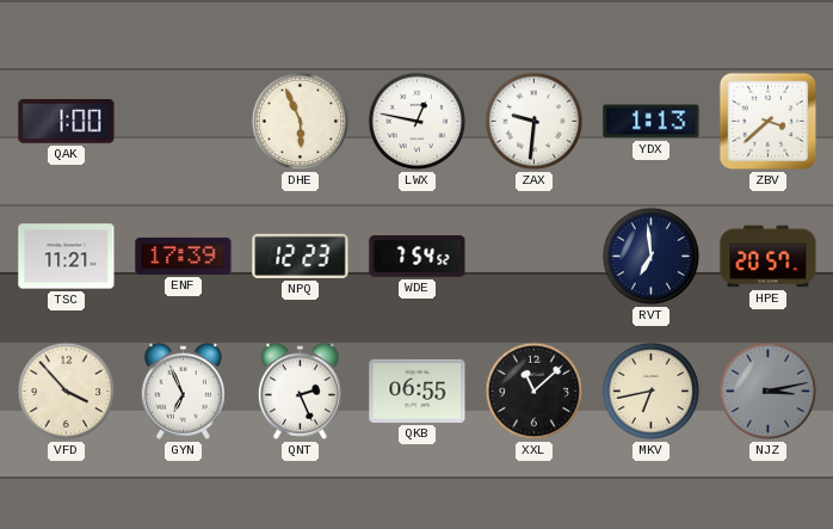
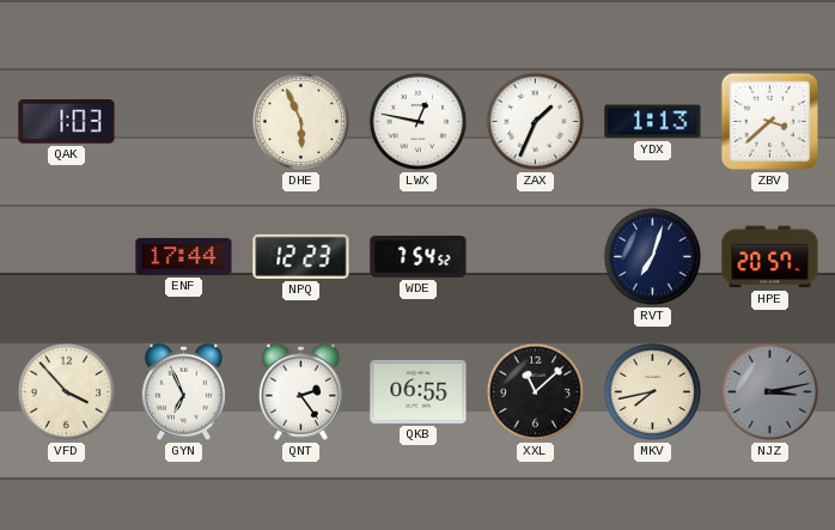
QAK: 1:00 -> 1:03 (67, 122)
ZAX: 9:31 -> 1:34 (536, 122)
TSC: 11:21 -> none (67, 257)
ENF: 17:39 -> 17:44 (184, 256)
RVT: 6:59 -> 7:03 (653, 257)
QNT: 2:26 -> 2:24 (300, 391)
MKV: 6:43 -> 7:43 (653, 392)
